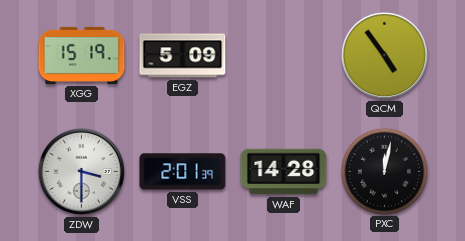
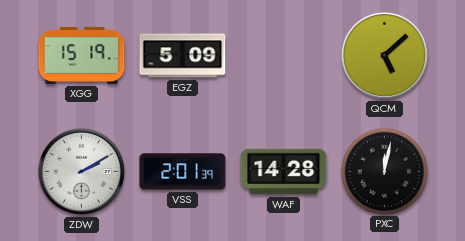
QCM: 4:54 -> 5:08 (384, 55)
ZDW: 3:30 -> 2:10 (81, 171)
